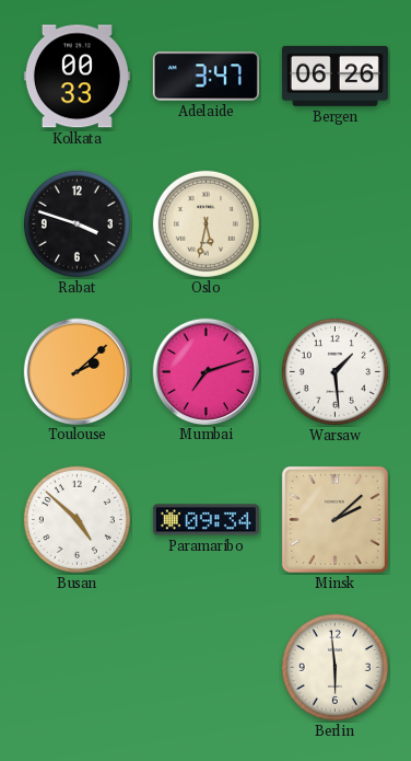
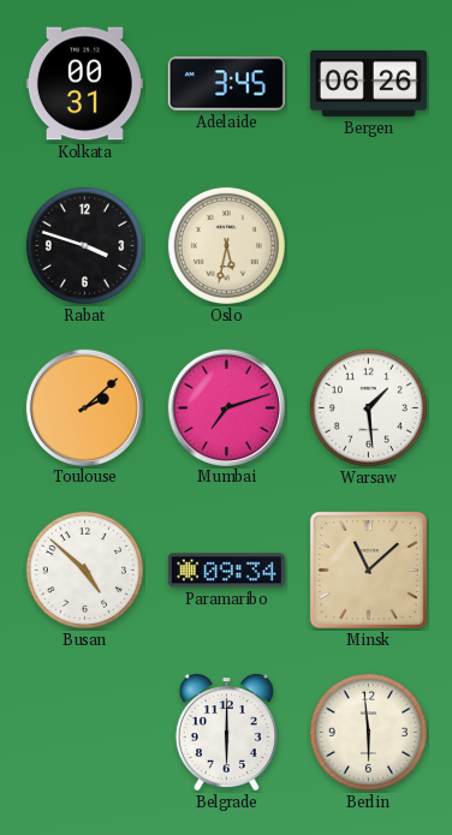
Kolkata: 00:33 -> 00:31 (84, 84)
Adelaide: 3:47 -> 3:45 (226, 84)
Minsk: 2:08 -> 11:08 (368, 569)
Belgrade: none -> 6:00 (226, 733)
